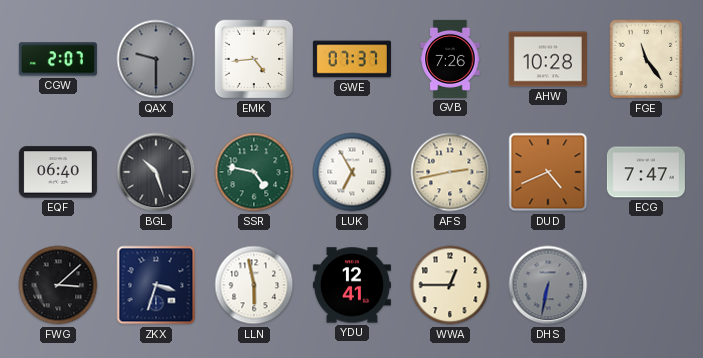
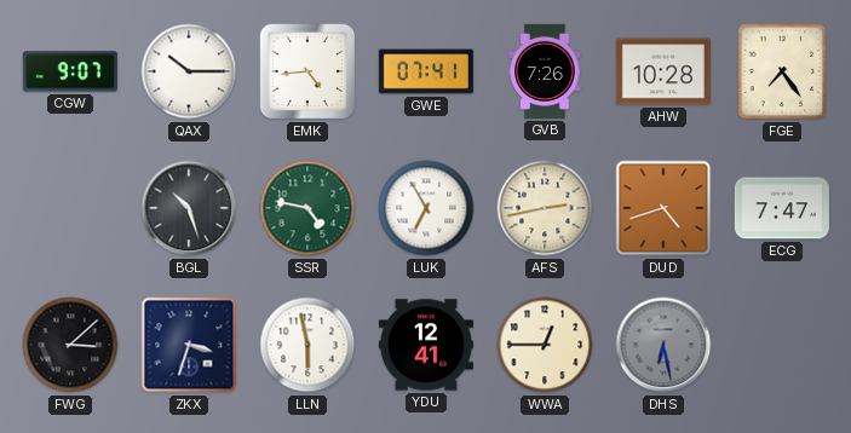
CGW: 2:07 -> 9:07 (70, 71)
QAX: 9:30 -> 10:15 (189, 71)
QAX dial: grey -> white (189, 71)
GWE: 07:37 -> 07:41 (426, 71)
FGE: 11:24 -> 7:24 (782, 71)
EQF: 06:40 -> none (58, 172)
DUD: 4:41 -> 4:42 (663, 208)
DHS: 6:32 -> 6:28 (663, 345)
